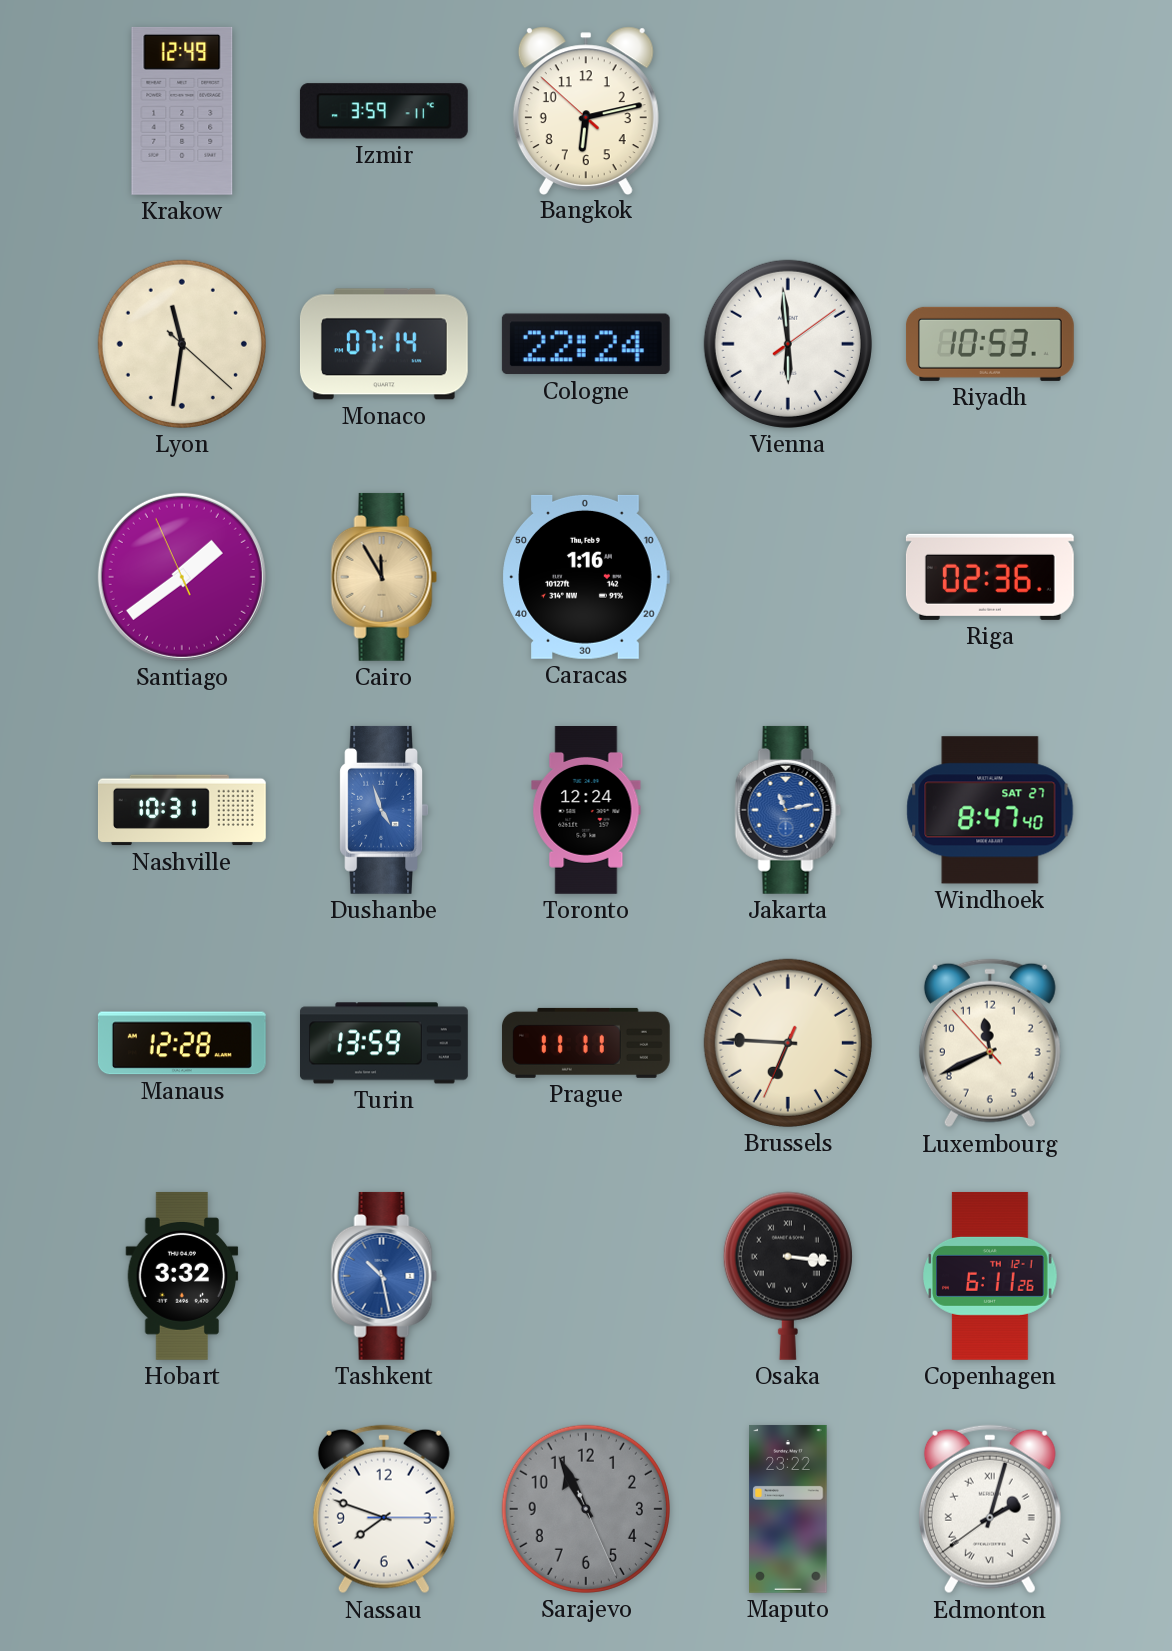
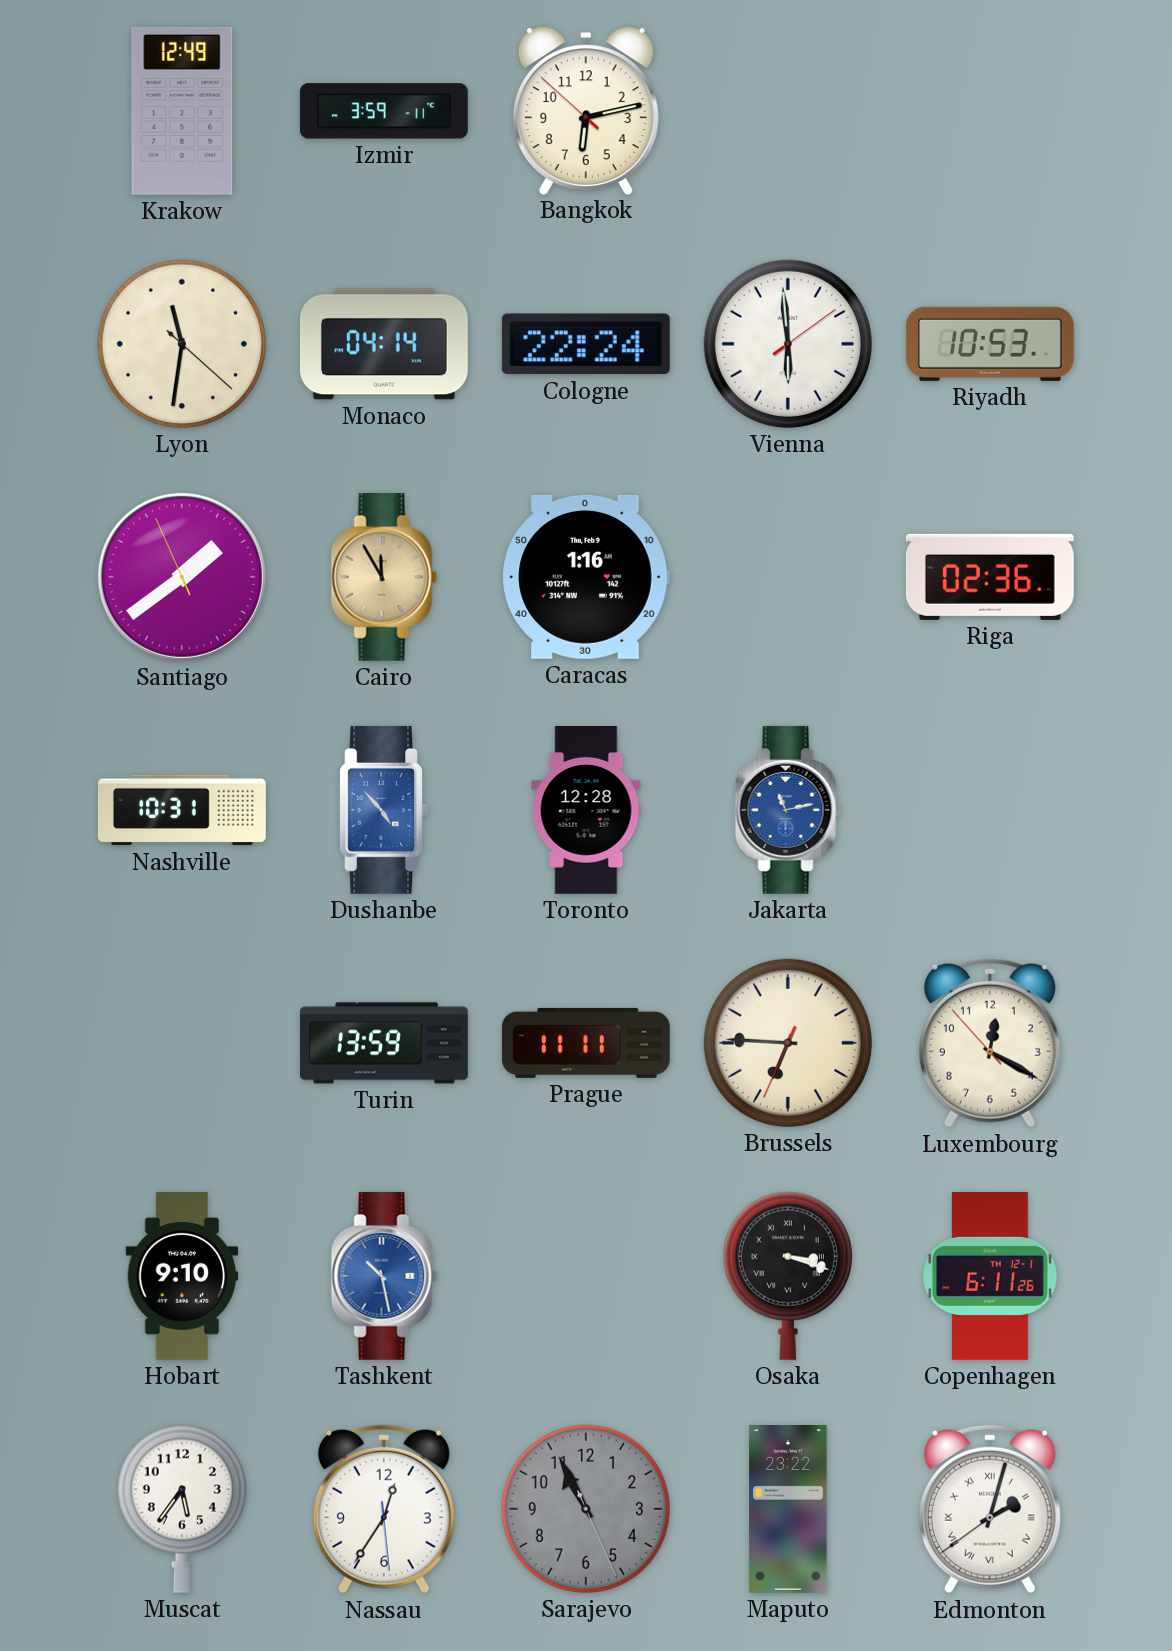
Monaco: 07:14 -> 04:14 (384, 344)
Dushanbe: 4:57 -> 4:53 (383, 810)
Toronto: 12:24 -> 12:28 (586, 811)
Windhoek: 8:47 -> none (990, 810)
Manaus: 12:28 -> none (182, 1043)
Luxembourg: 11:40 -> 12:19 (990, 1043)
Hobart: 3:32 -> 9:10 (182, 1276)
Osaka: 3:16 -> 3:18 (788, 1276)
Muscat: none -> 5:36 (182, 1509)
Nassau: 7:48 -> 12:35 (384, 1509)
